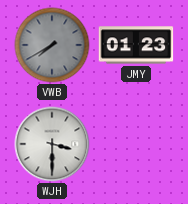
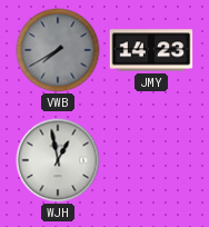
JMY: 01:23 -> 14:23 (151, 50)
WJH: 3:30 -> 12:58 (58, 160)
